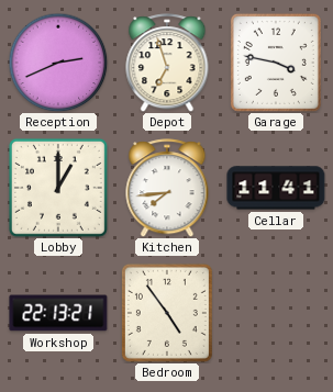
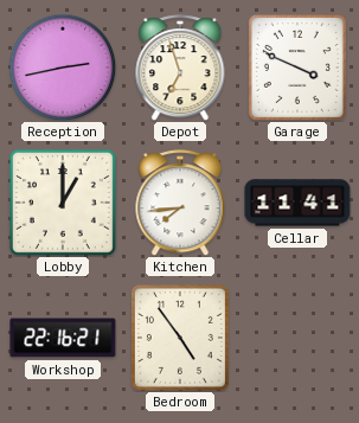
Reception: 2:41 -> 2:43 (63, 68)
Garage: 3:47 -> 3:49 (297, 68)
Workshop: 22:13 -> 22:16 (63, 338)
